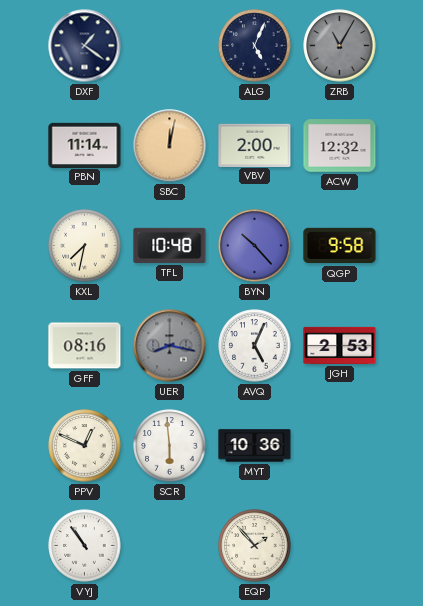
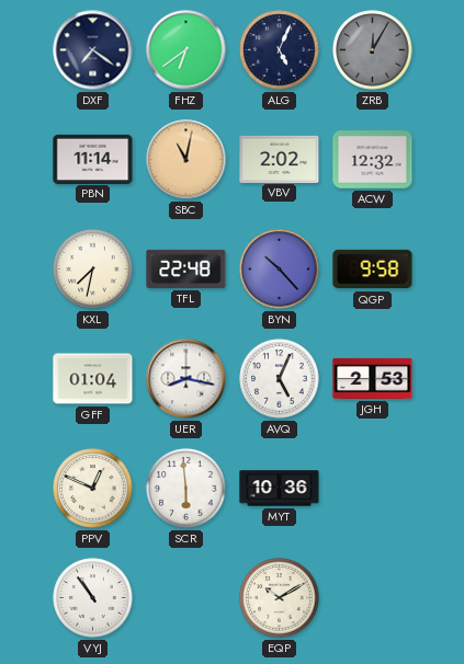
DXF: 1:21 -> 7:21 (93, 50)
FHZ: none -> 6:39 (186, 50)
ZRB: 11:05 -> 12:05 (373, 50)
SBC: 12:02 -> 11:02 (186, 160)
VBV: 2:00 -> 2:02 (280, 159)
TFL: 10:48 -> 22:48 (186, 268)
GFF: 08:16 -> 01:04 (93, 379)
UER dial: grey -> white (186, 379)
EQP: 1:53 -> 10:10 (280, 598)
